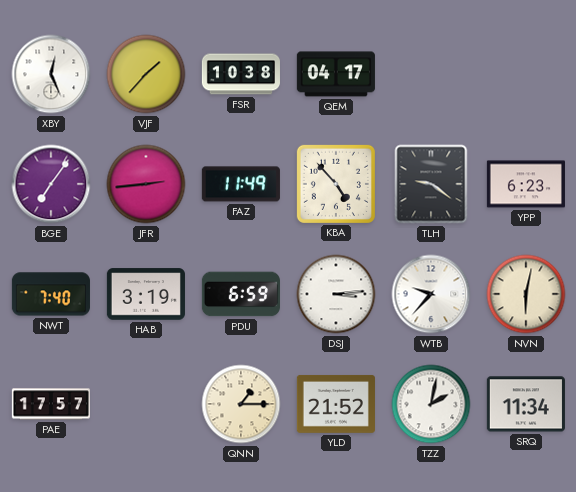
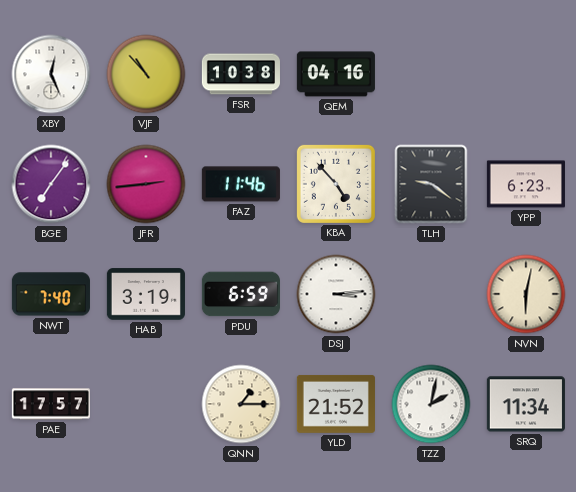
VJF: 1:37 -> 10:53 (146, 74)
QEM: 04:17 -> 04:16 (336, 74)
FAZ: 11:49 -> 11:46 (241, 184)
WTB: 9:37 -> none (431, 294)
